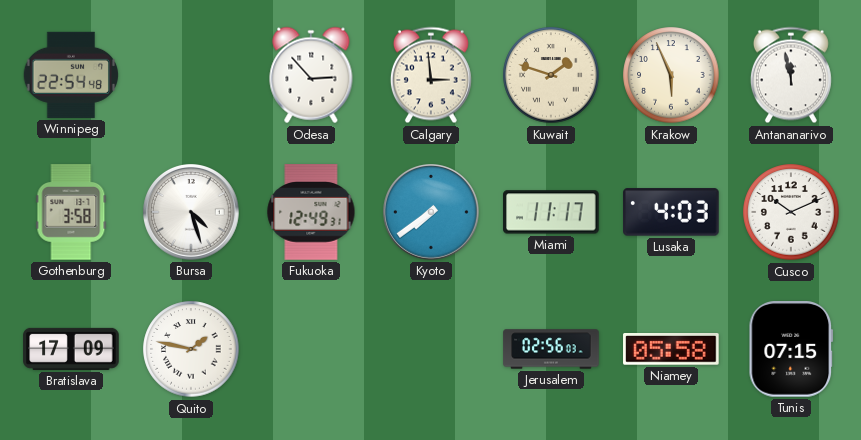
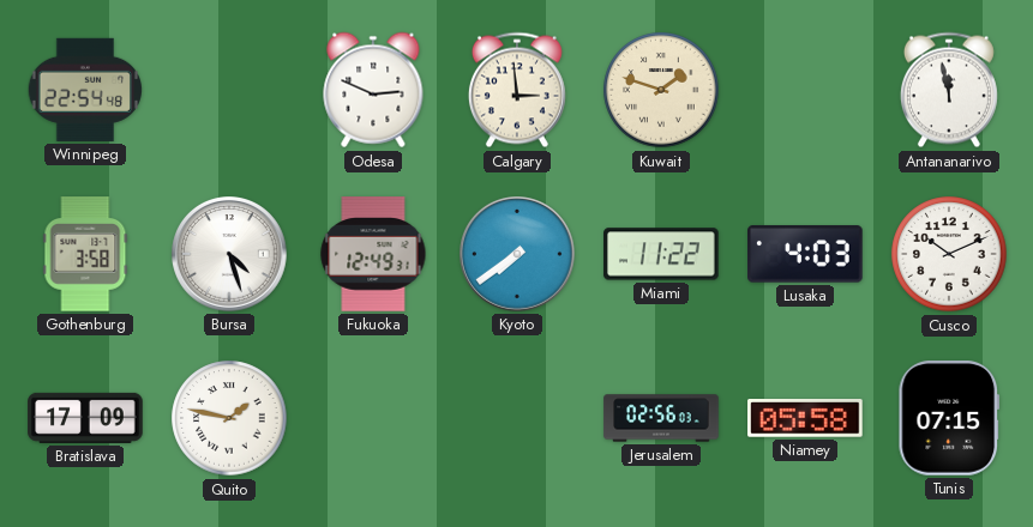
Odesa: 2:53 -> 2:49 (373, 90)
Krakow: 5:56 -> none (671, 75)
Miami: 11:17 -> 11:22 (661, 254)
